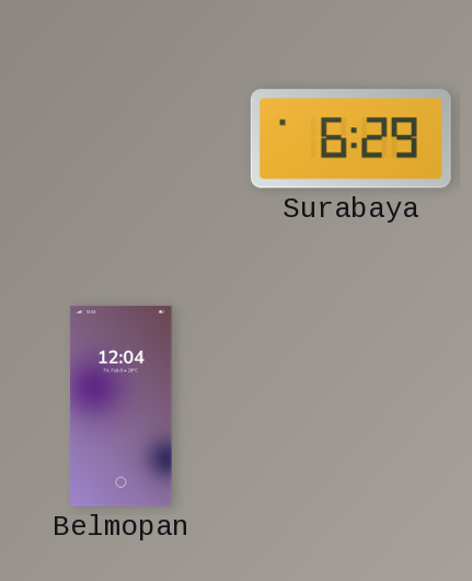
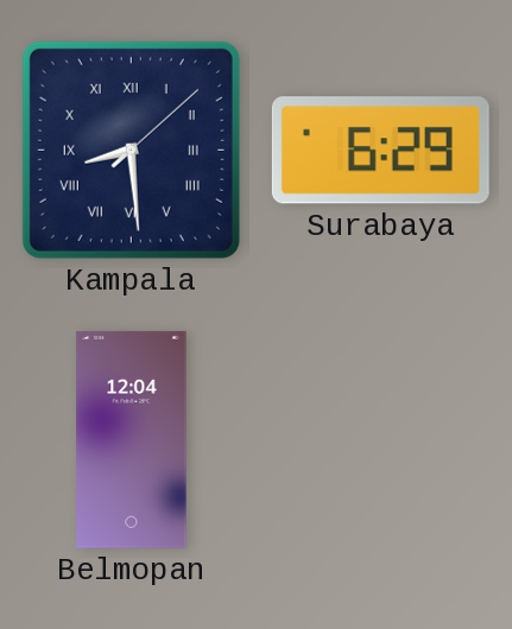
Kampala: none -> 8:29 (131, 150)
